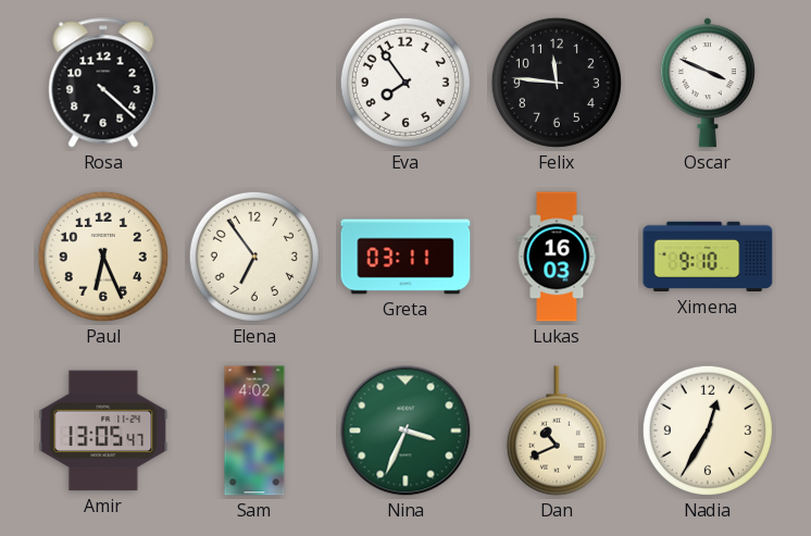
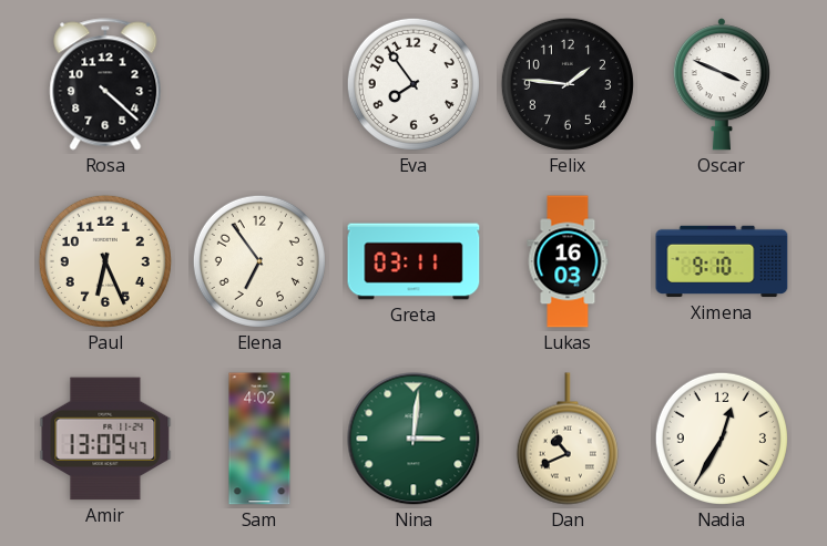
Felix: 11:46 -> 1:46 (568, 84)
Amir: 13:05 -> 13:09 (105, 439)
Nina: 3:34 -> 3:01 (413, 439)
